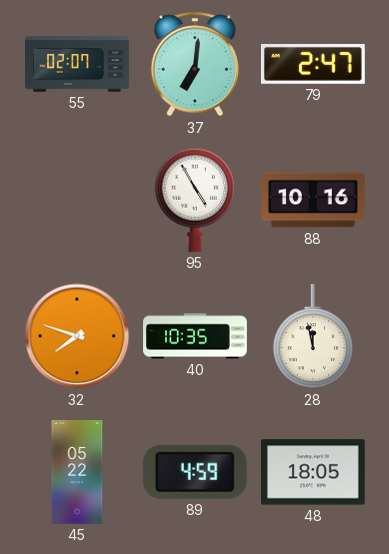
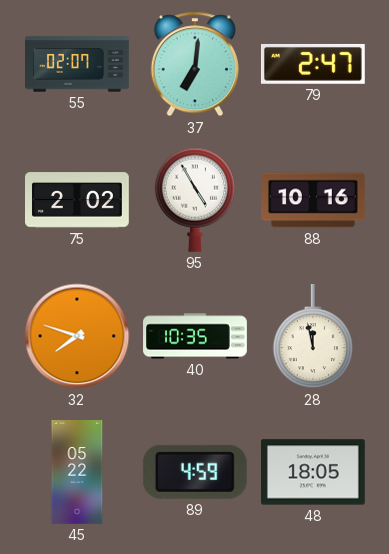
75: none -> 2:02 (78, 200)
